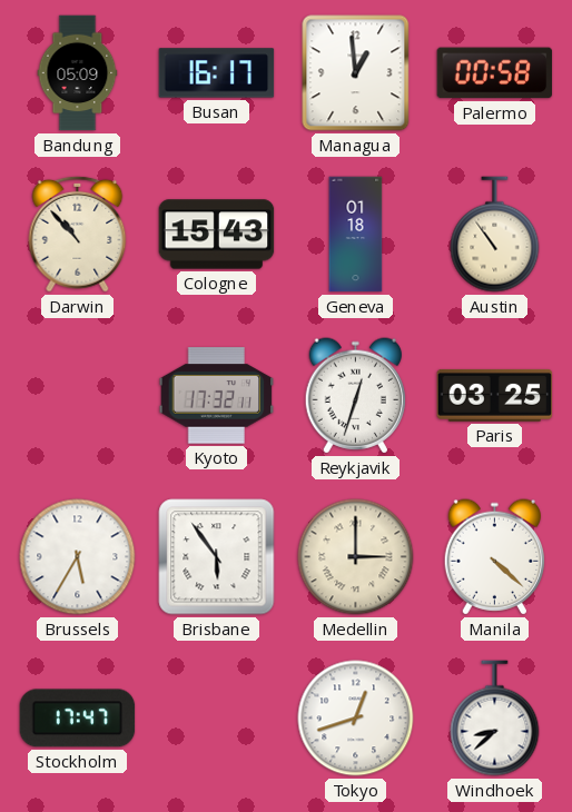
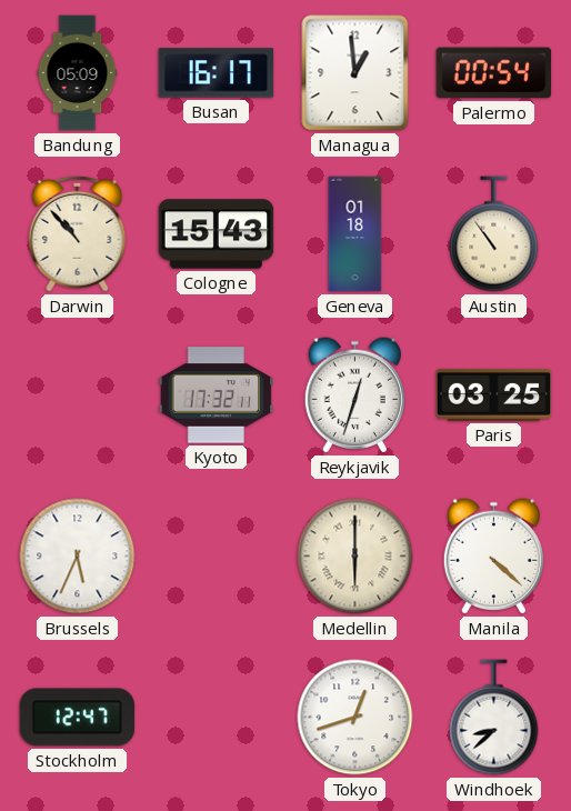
Palermo: 00:58 -> 00:54 (494, 73)
Brussels: 5:35 -> 5:34 (78, 557)
Brisbane: 5:54 -> none (217, 557)
Medellin: 3:00 -> 6:00 (355, 557)
Stockholm: 17:47 -> 12:47 (78, 718)
